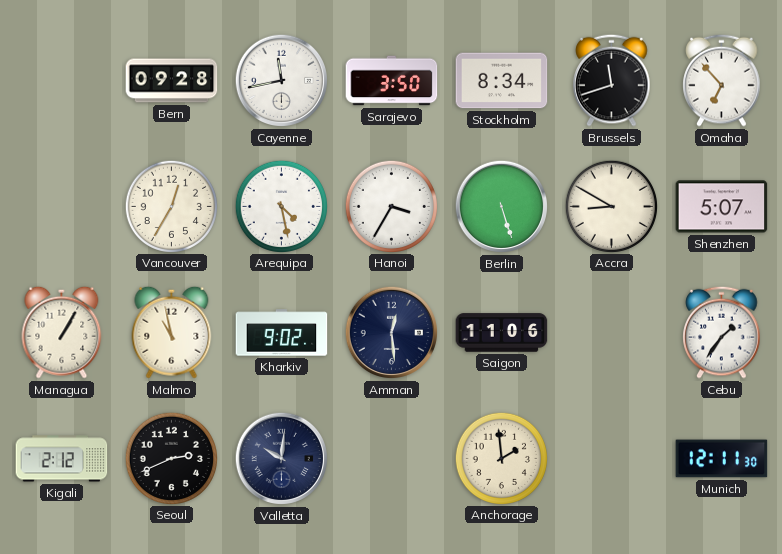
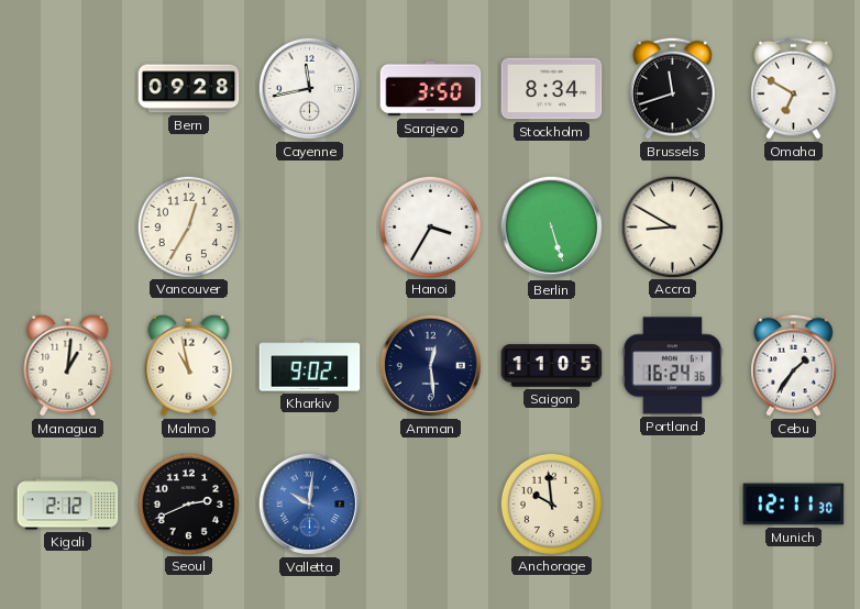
Omaha: 6:53 -> 6:50 (794, 88)
Arequipa: 4:28 -> none (281, 206)
Shenzhen: 5:07 -> none (722, 207)
Managua: 1:05 -> 1:01 (68, 365)
Saigon: 11:06 -> 11:05 (552, 366)
Portland: none -> 16:24 (673, 366)
Valletta dial: navy -> blue (310, 505)
Anchorage: 1:59 -> 9:59 (551, 503)
